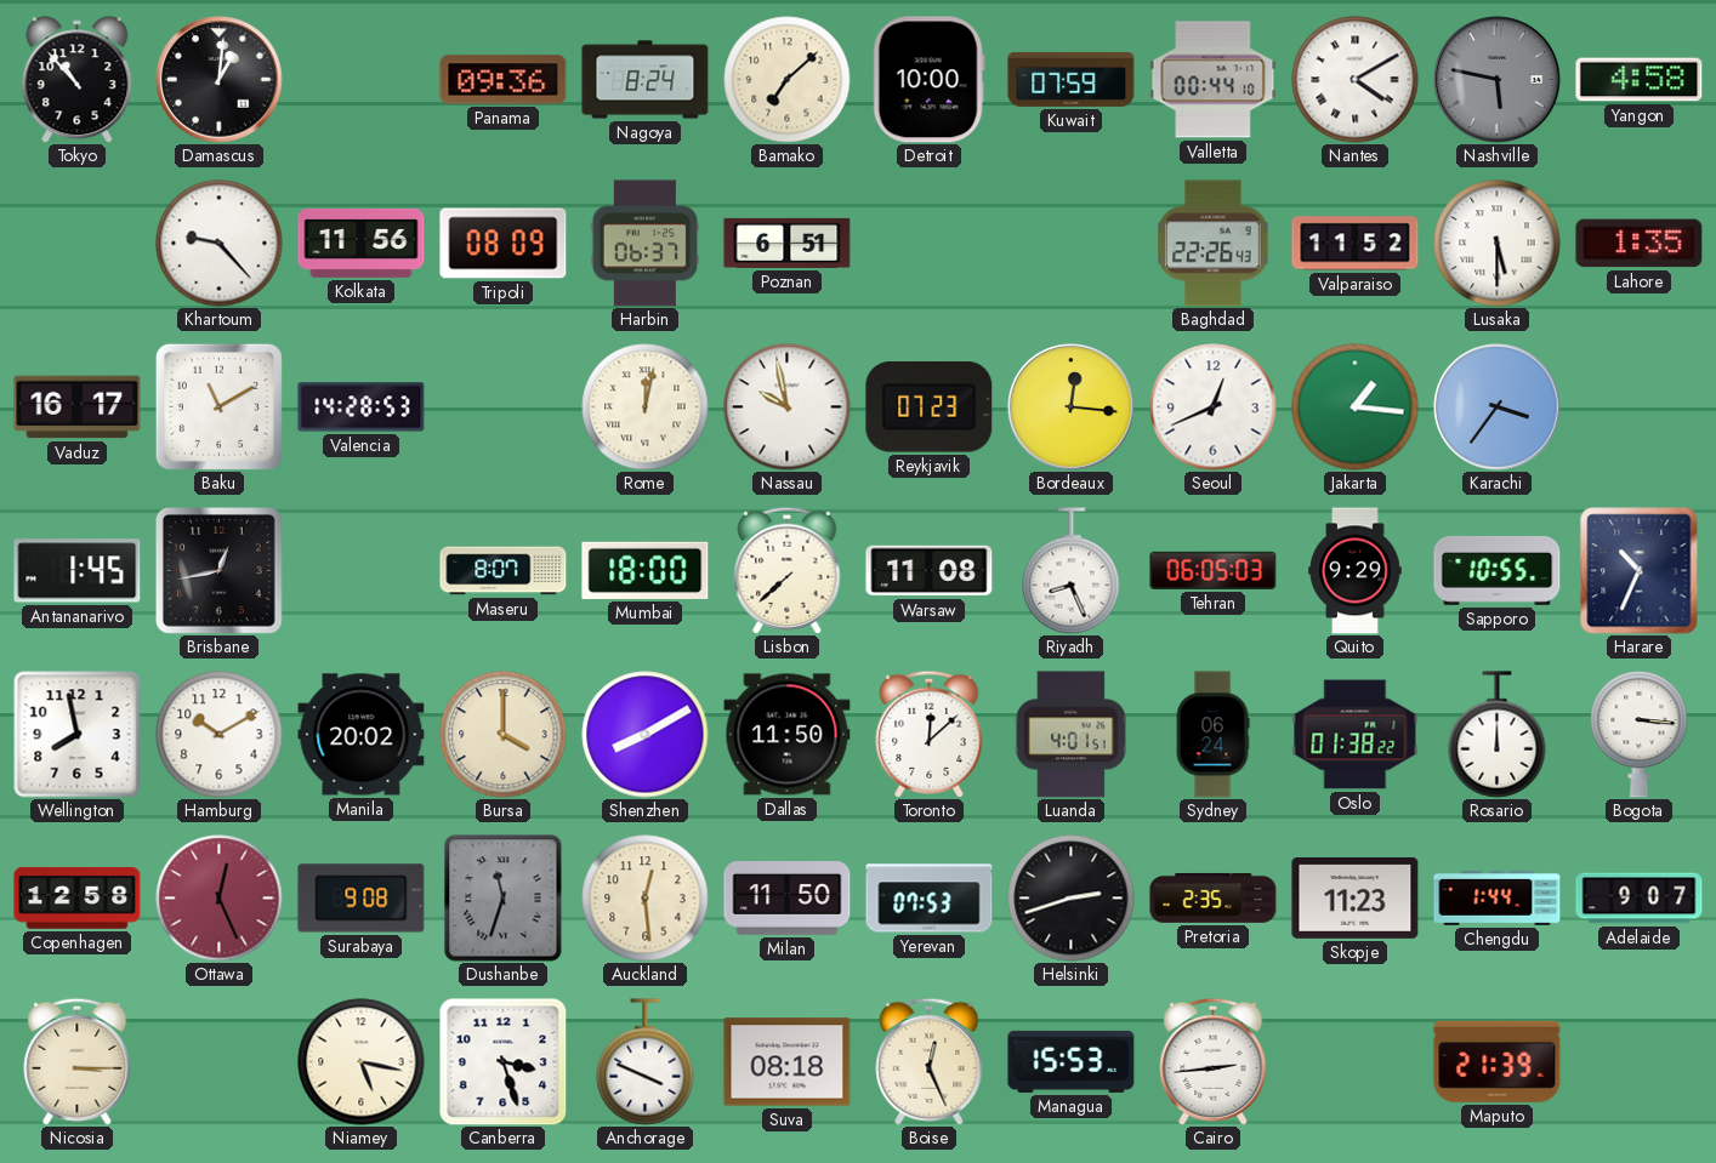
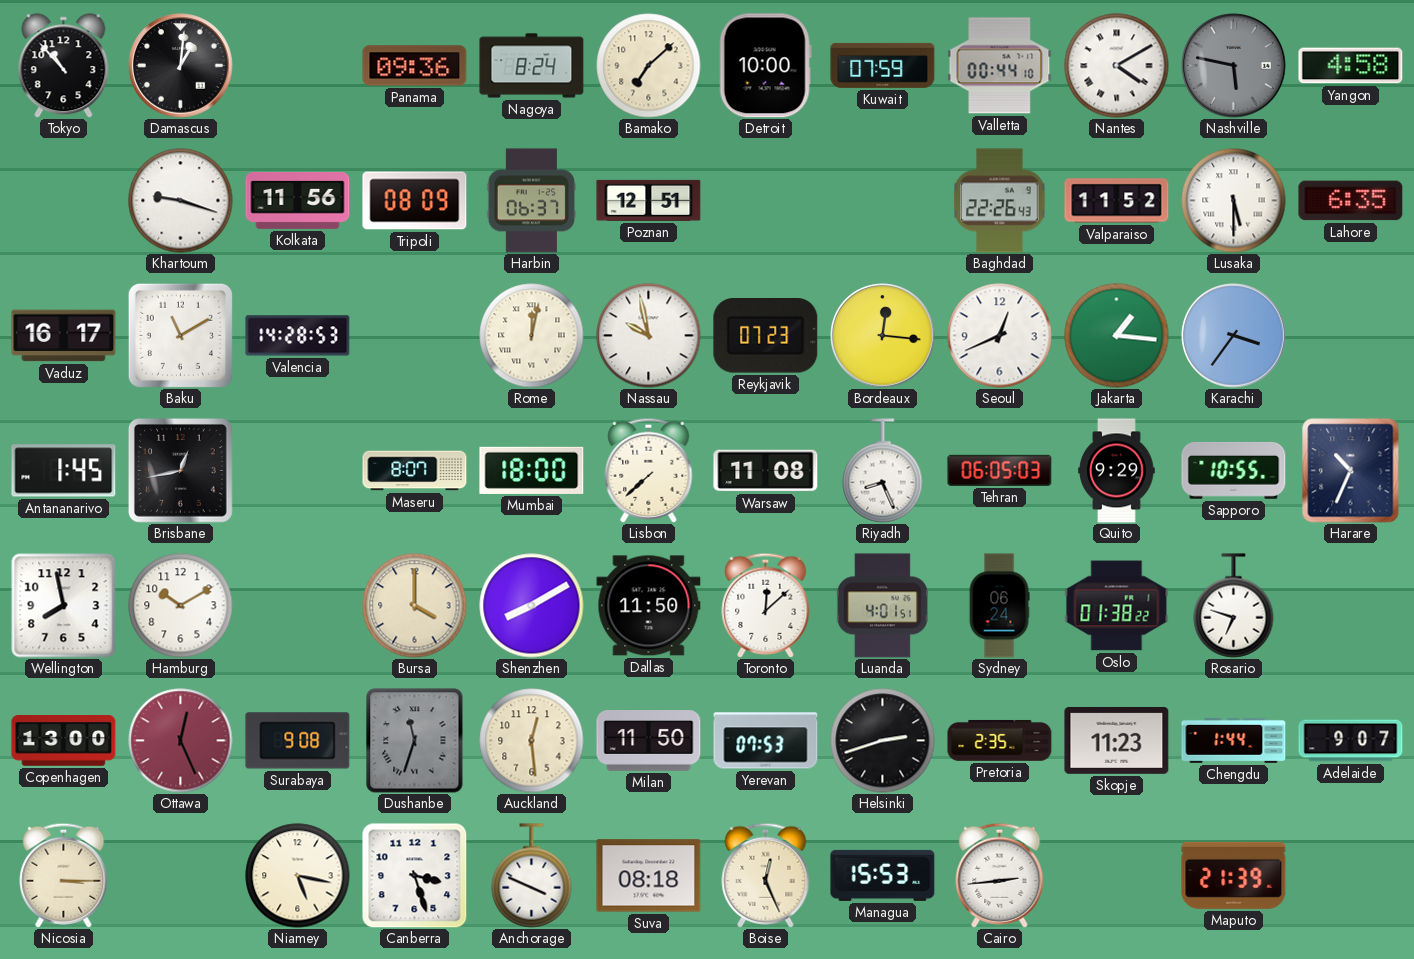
Khartoum: 9:23 -> 9:18 (181, 201)
Poznan: 6:51 -> 12:51 (649, 200)
Lahore: 1:35 -> 6:35 (1351, 201)
Manila: 20:02 -> none (362, 735)
Rosario: 12:00 -> 6:48 (1234, 606)
Bogota: 3:16 -> none (1640, 735)
Copenhagen: 12:58 -> 13:00 (64, 741)
